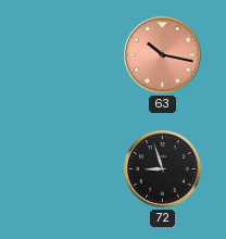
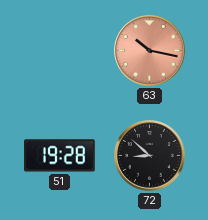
51: none -> 19:28 (60, 156)
72: 8:57 -> 8:52 (150, 156)
